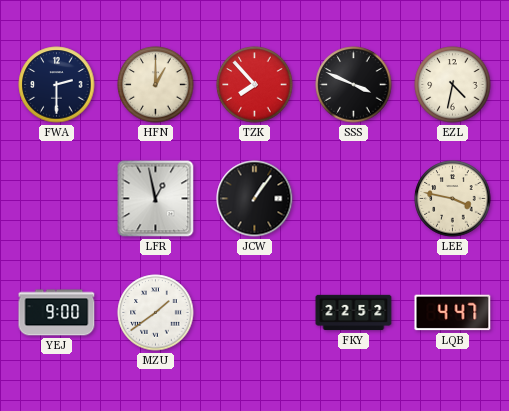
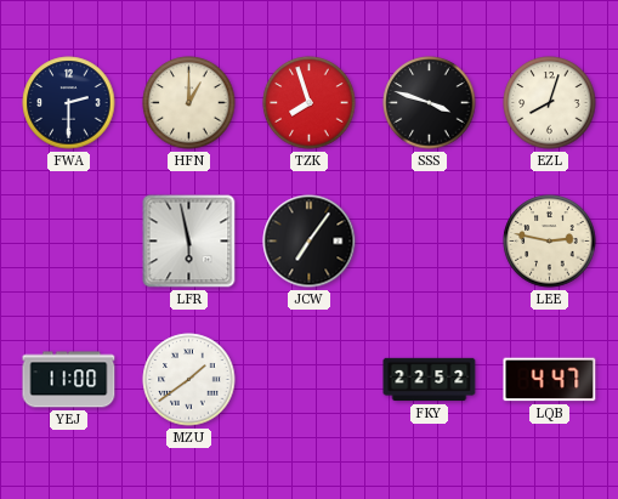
TZK: 7:53 -> 7:57 (310, 103)
SSS: 3:49 -> 3:48 (430, 103)
EZL: 4:32 -> 8:03 (550, 103)
LFR: 12:58 -> 5:58 (189, 242)
JCW: 1:06 -> 7:06 (310, 242)
LEE: 3:47 -> 2:47 (550, 242)
YEJ: 9:00 -> 11:00 (69, 380)
